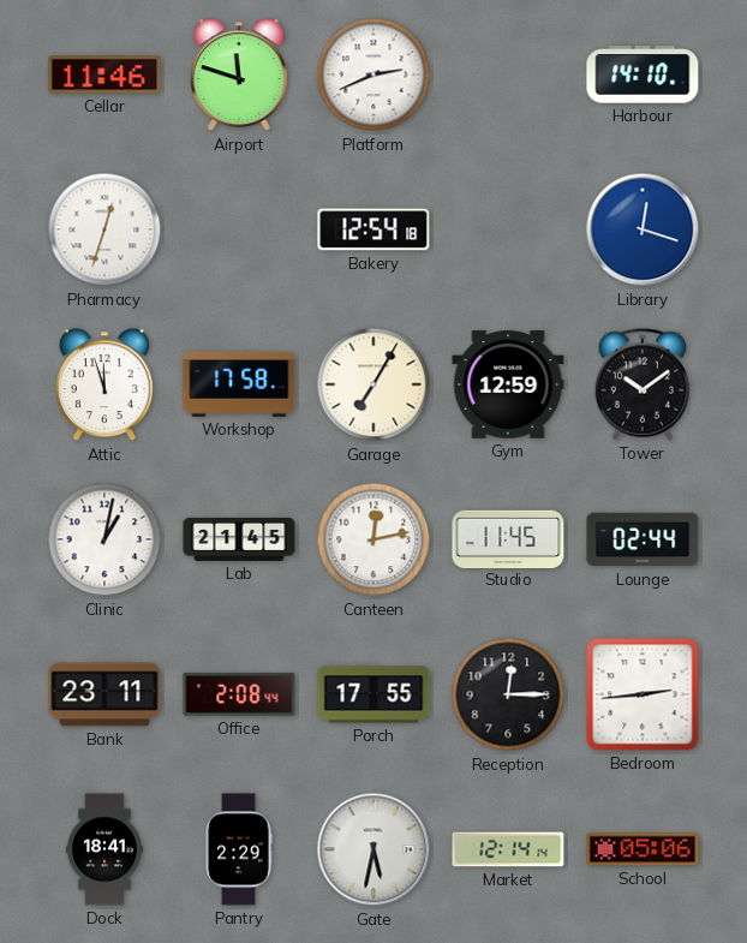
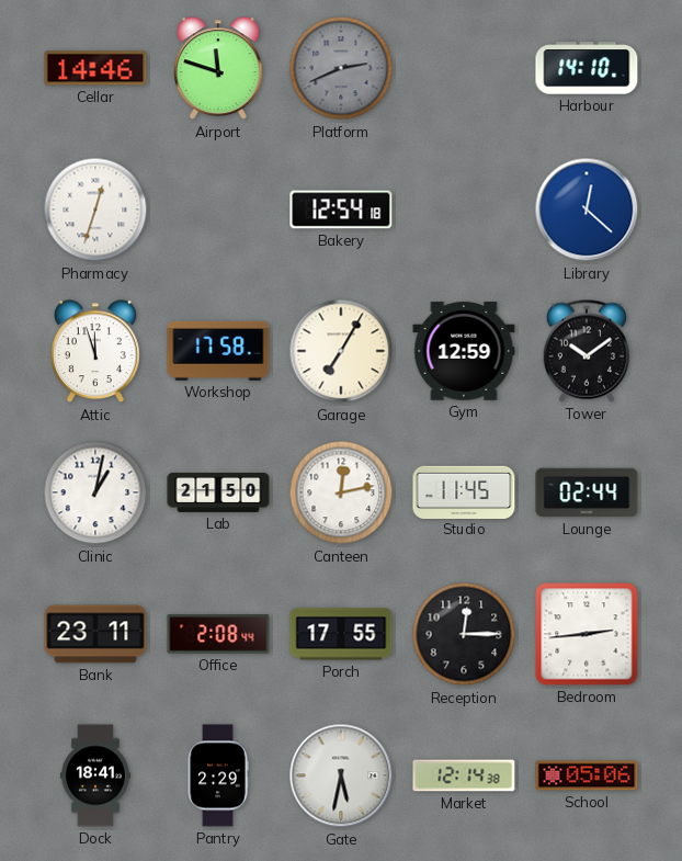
Cellar: 11:46 -> 14:46 (95, 68)
Platform dial: white -> grey (341, 68)
Library: 12:18 -> 12:22 (587, 209)
Lab: 21:45 -> 21:50 (218, 492)
Market: 12:14:14 -> 12:14:38 (464, 775)
